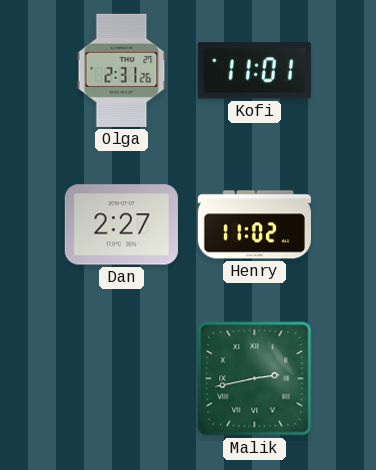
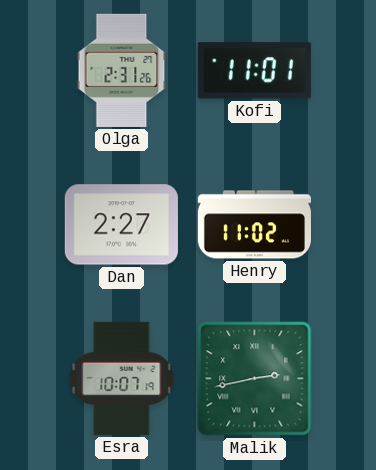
Esra: none -> 10:07 (122, 378)
